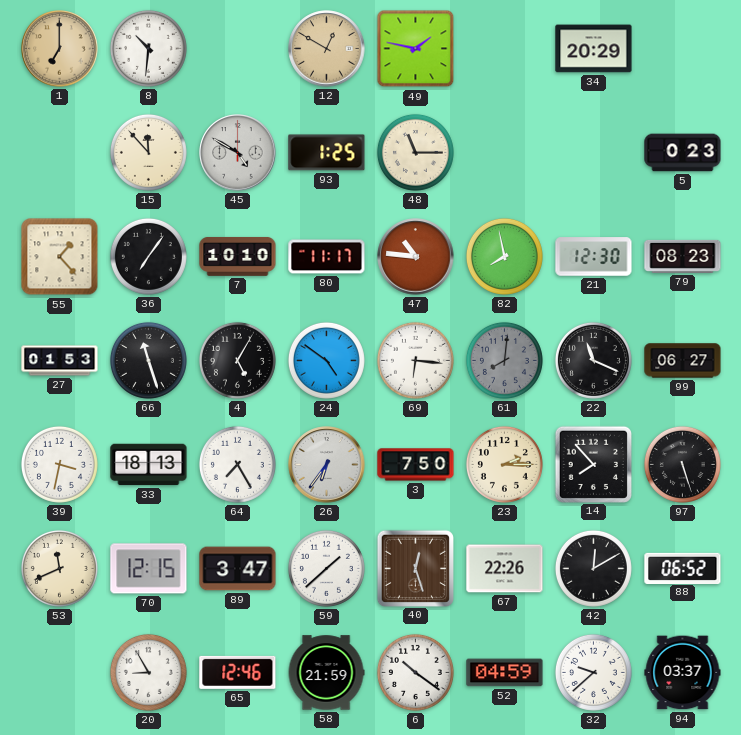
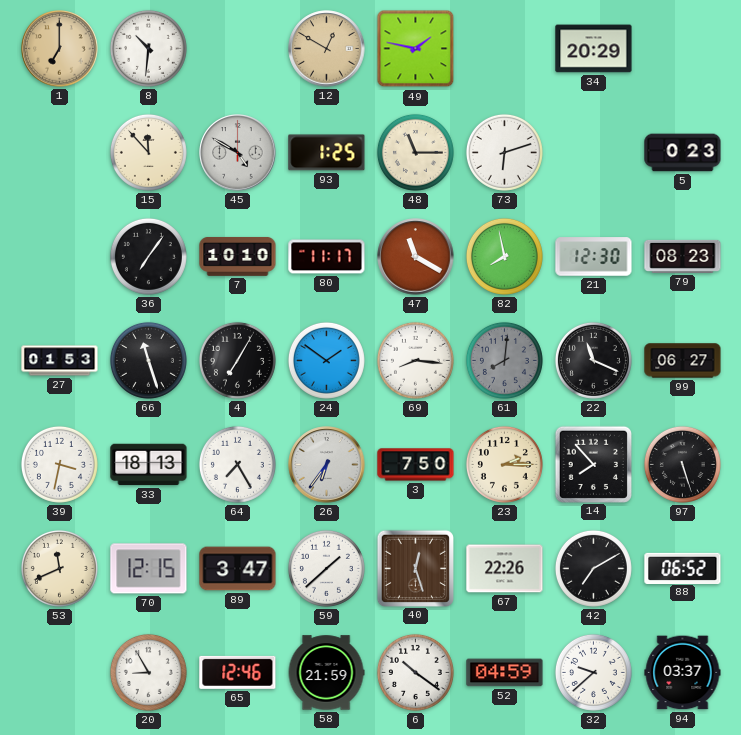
73: none -> 6:12 (504, 152)
55: 1:23 -> none (60, 257)
47: 10:46 -> 11:20 (416, 257)
4: 5:05 -> 7:05 (237, 360)
24: 4:51 -> 1:51 (326, 360)
69: 6:16 -> 8:16 (415, 360)
42: 12:10 -> 7:10 (593, 568)
